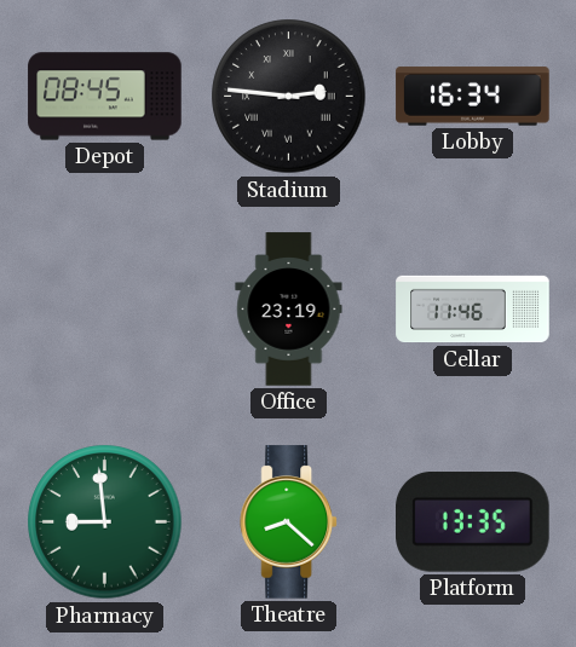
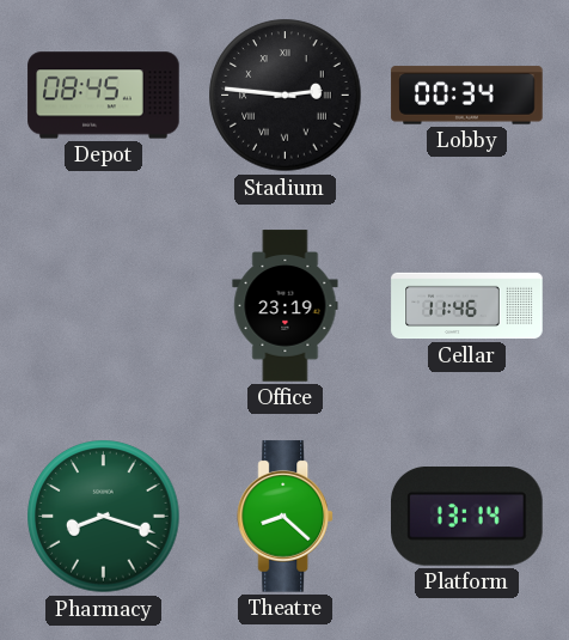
Lobby: 16:34 -> 00:34 (467, 96)
Pharmacy: 8:59 -> 8:18 (104, 517)
Platform: 13:35 -> 13:14 (467, 517)
